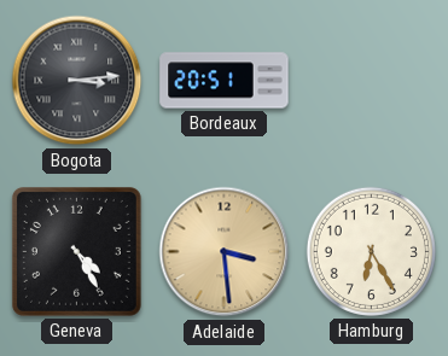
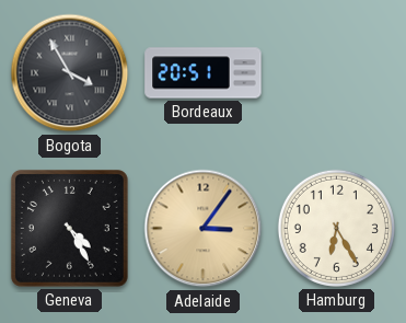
Bogota: 3:14 -> 3:55 (70, 73)
Adelaide: 3:29 -> 3:06 (204, 229)
